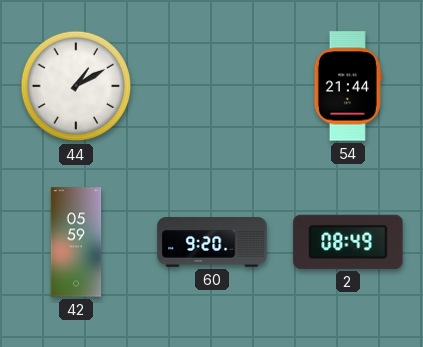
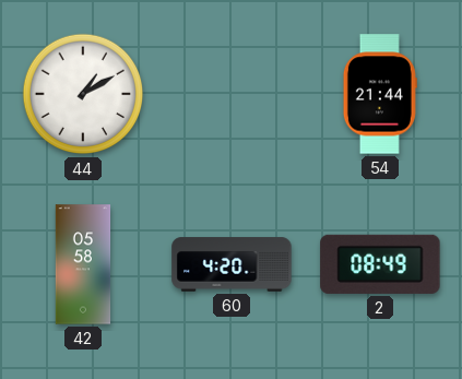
42: 05:59 -> 05:58 (83, 264)
60: 9:20 -> 4:20 (232, 264)
